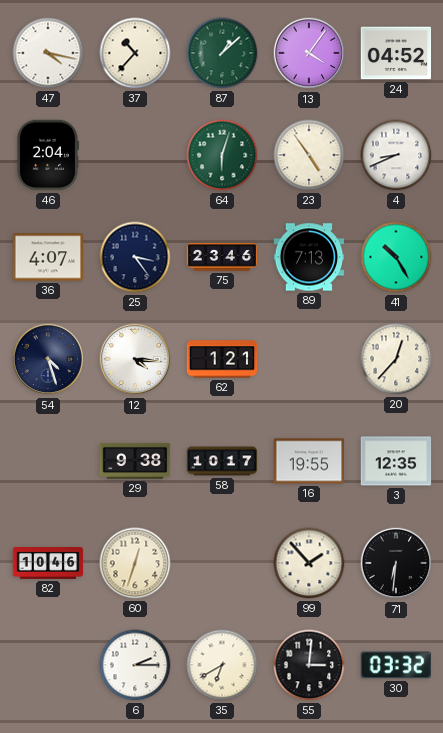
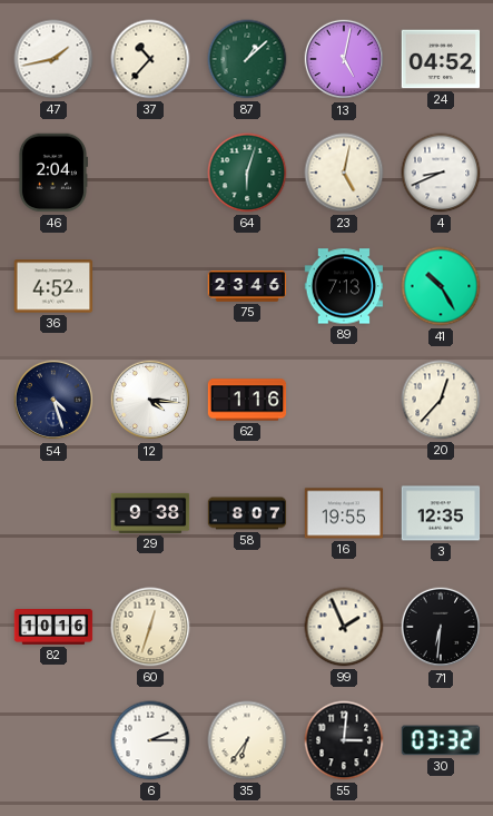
47: 4:17 -> 1:43 (53, 59)
13: 4:06 -> 5:02 (344, 59)
23: 4:54 -> 5:02 (344, 173)
36: 4:07 -> 4:52 (53, 286)
25: 3:24 -> none (135, 257)
62: 1:21 -> 1:16 (247, 400)
58: 10:17 -> 8:07 (247, 513)
82: 10:46 -> 10:16 (53, 628)
99: 1:53 -> 1:56 (344, 627)
35: 6:40 -> 6:36 (247, 740)
